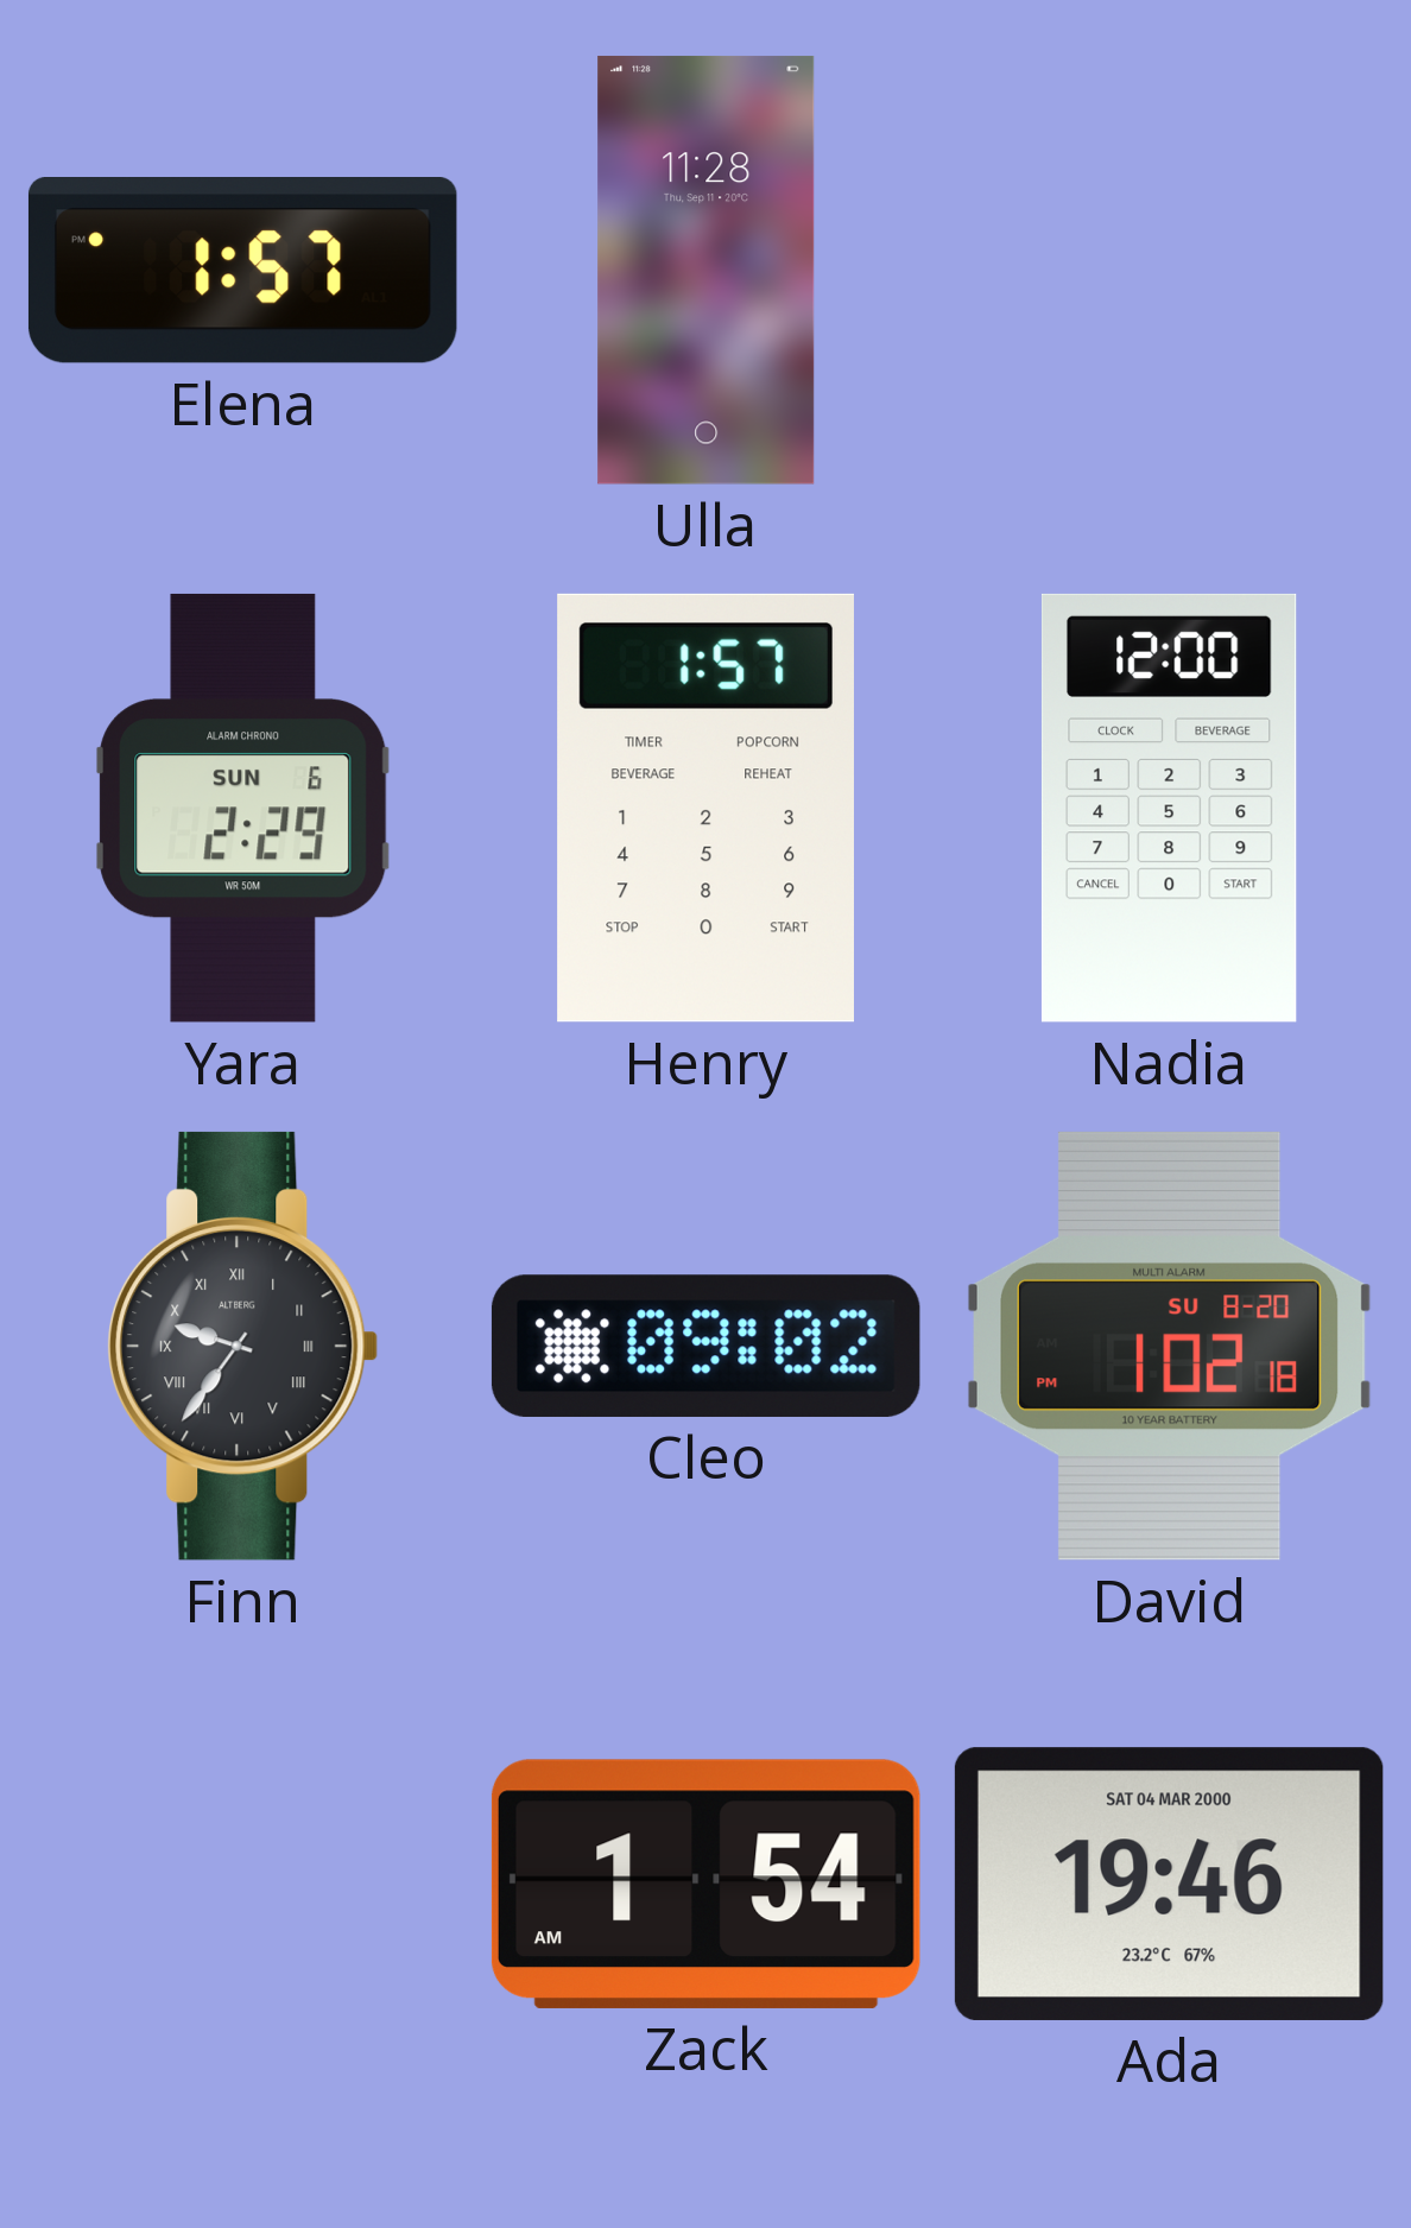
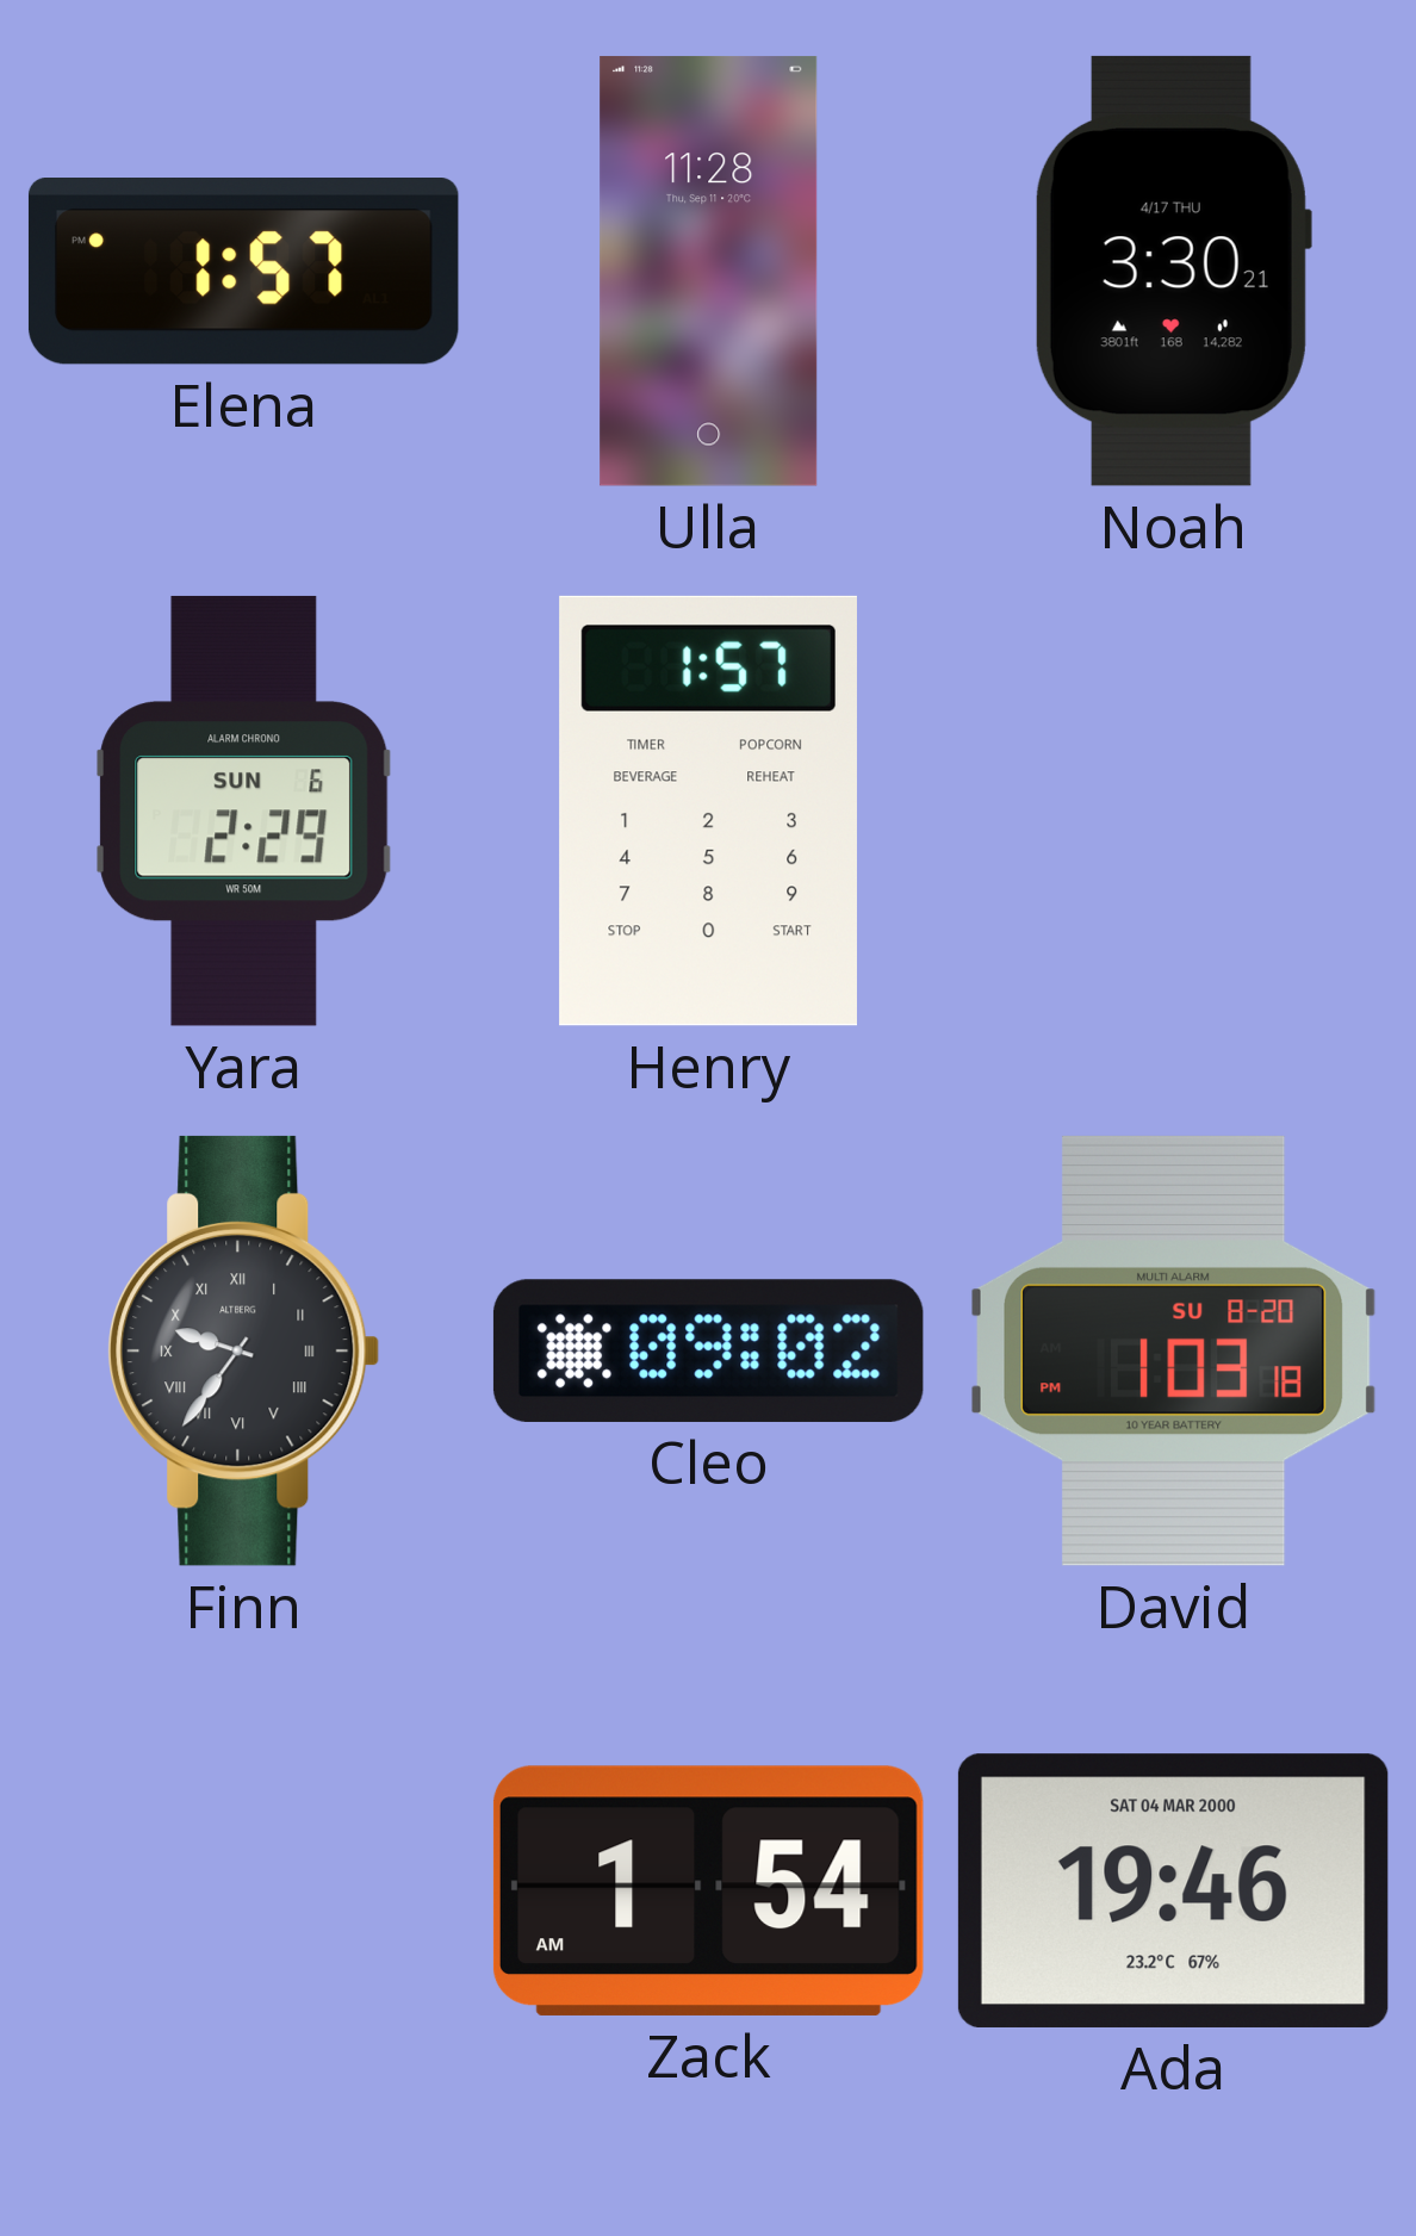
Noah: none -> 3:30 (1173, 271)
Nadia: 12:00 -> none (1169, 808)
David: 1:02 -> 1:03 (1174, 1350)
